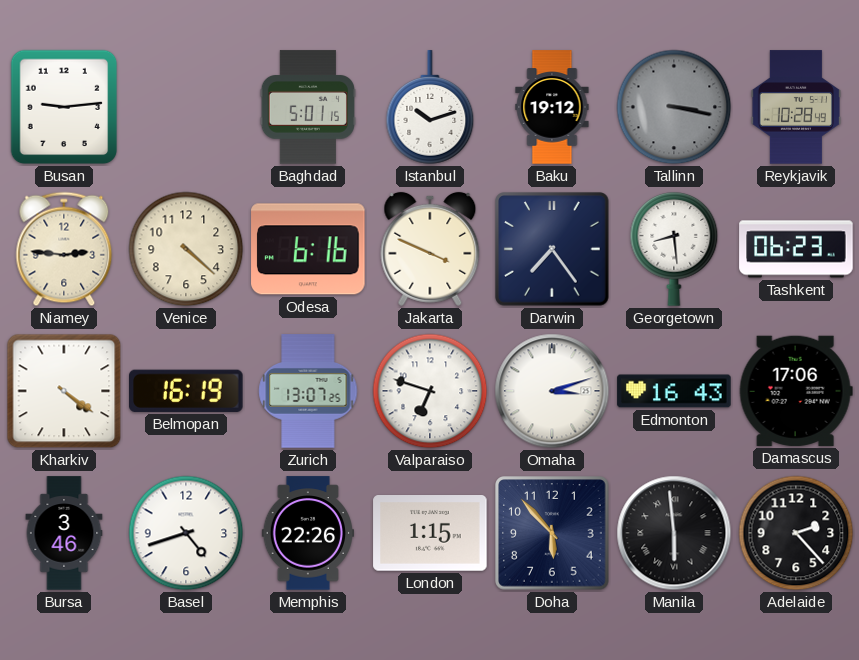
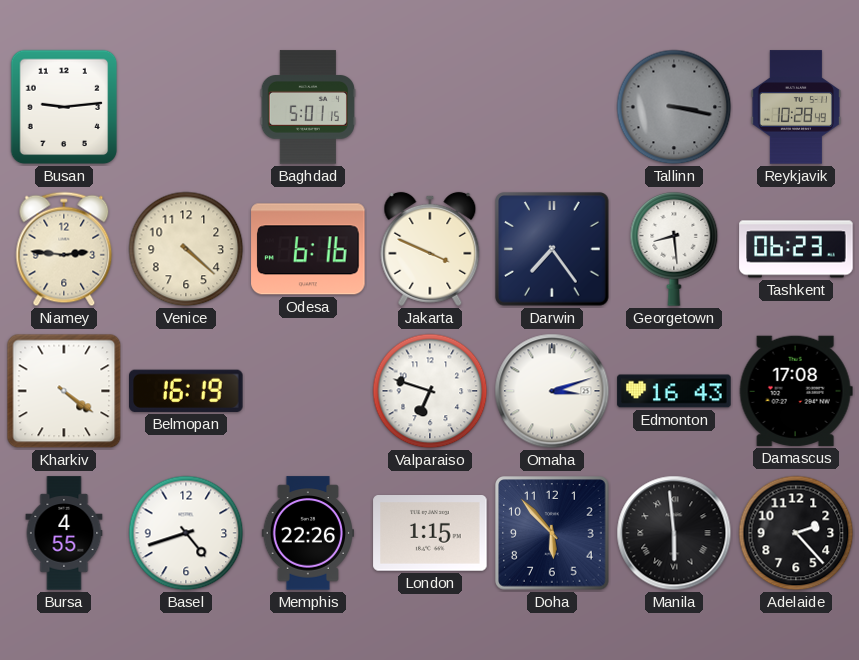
Istanbul: 10:12 -> none (430, 107)
Baku: 19:12 -> none (552, 107)
Zurich: 13:07 -> none (308, 391)
Damascus: 17:06 -> 17:08 (796, 391)
Bursa: 3:46 -> 4:55 (64, 533)
